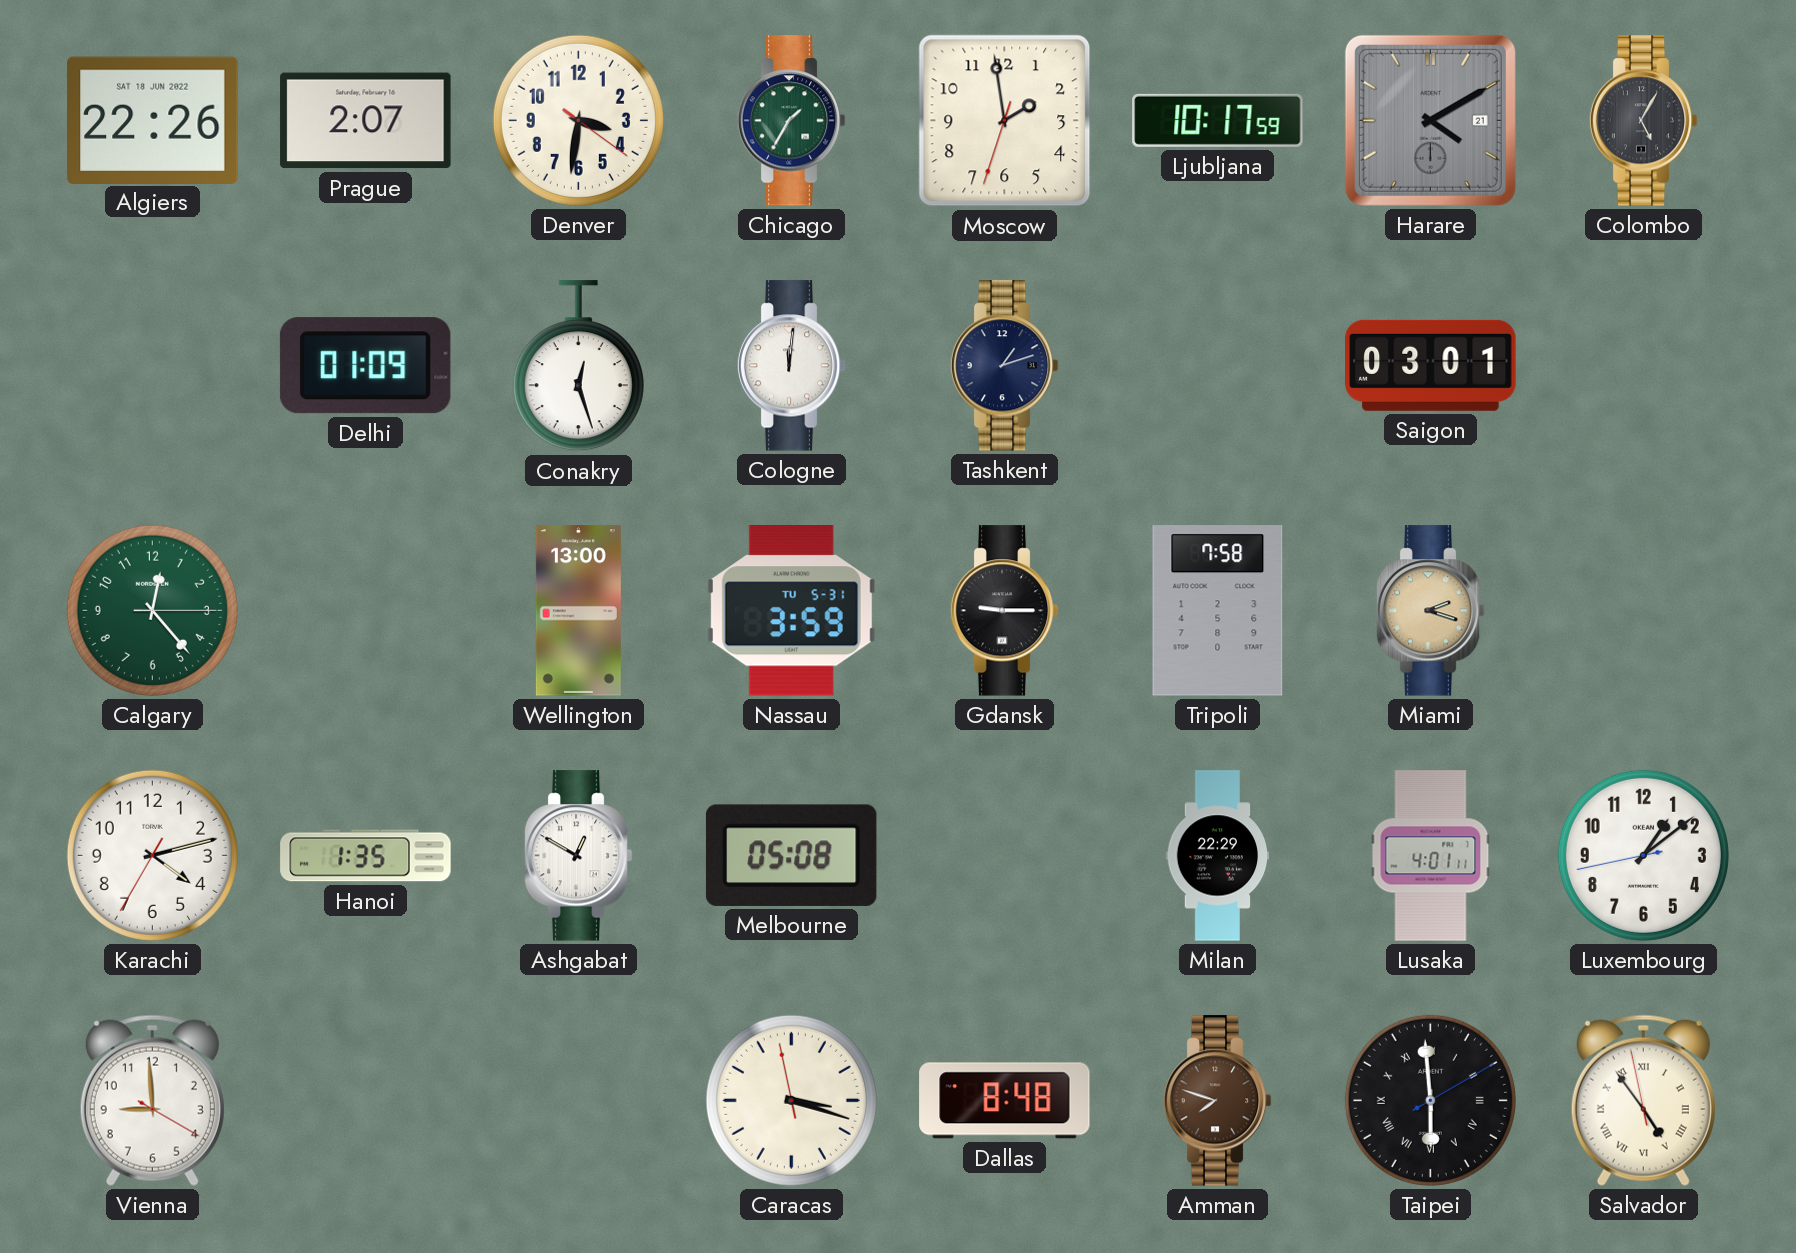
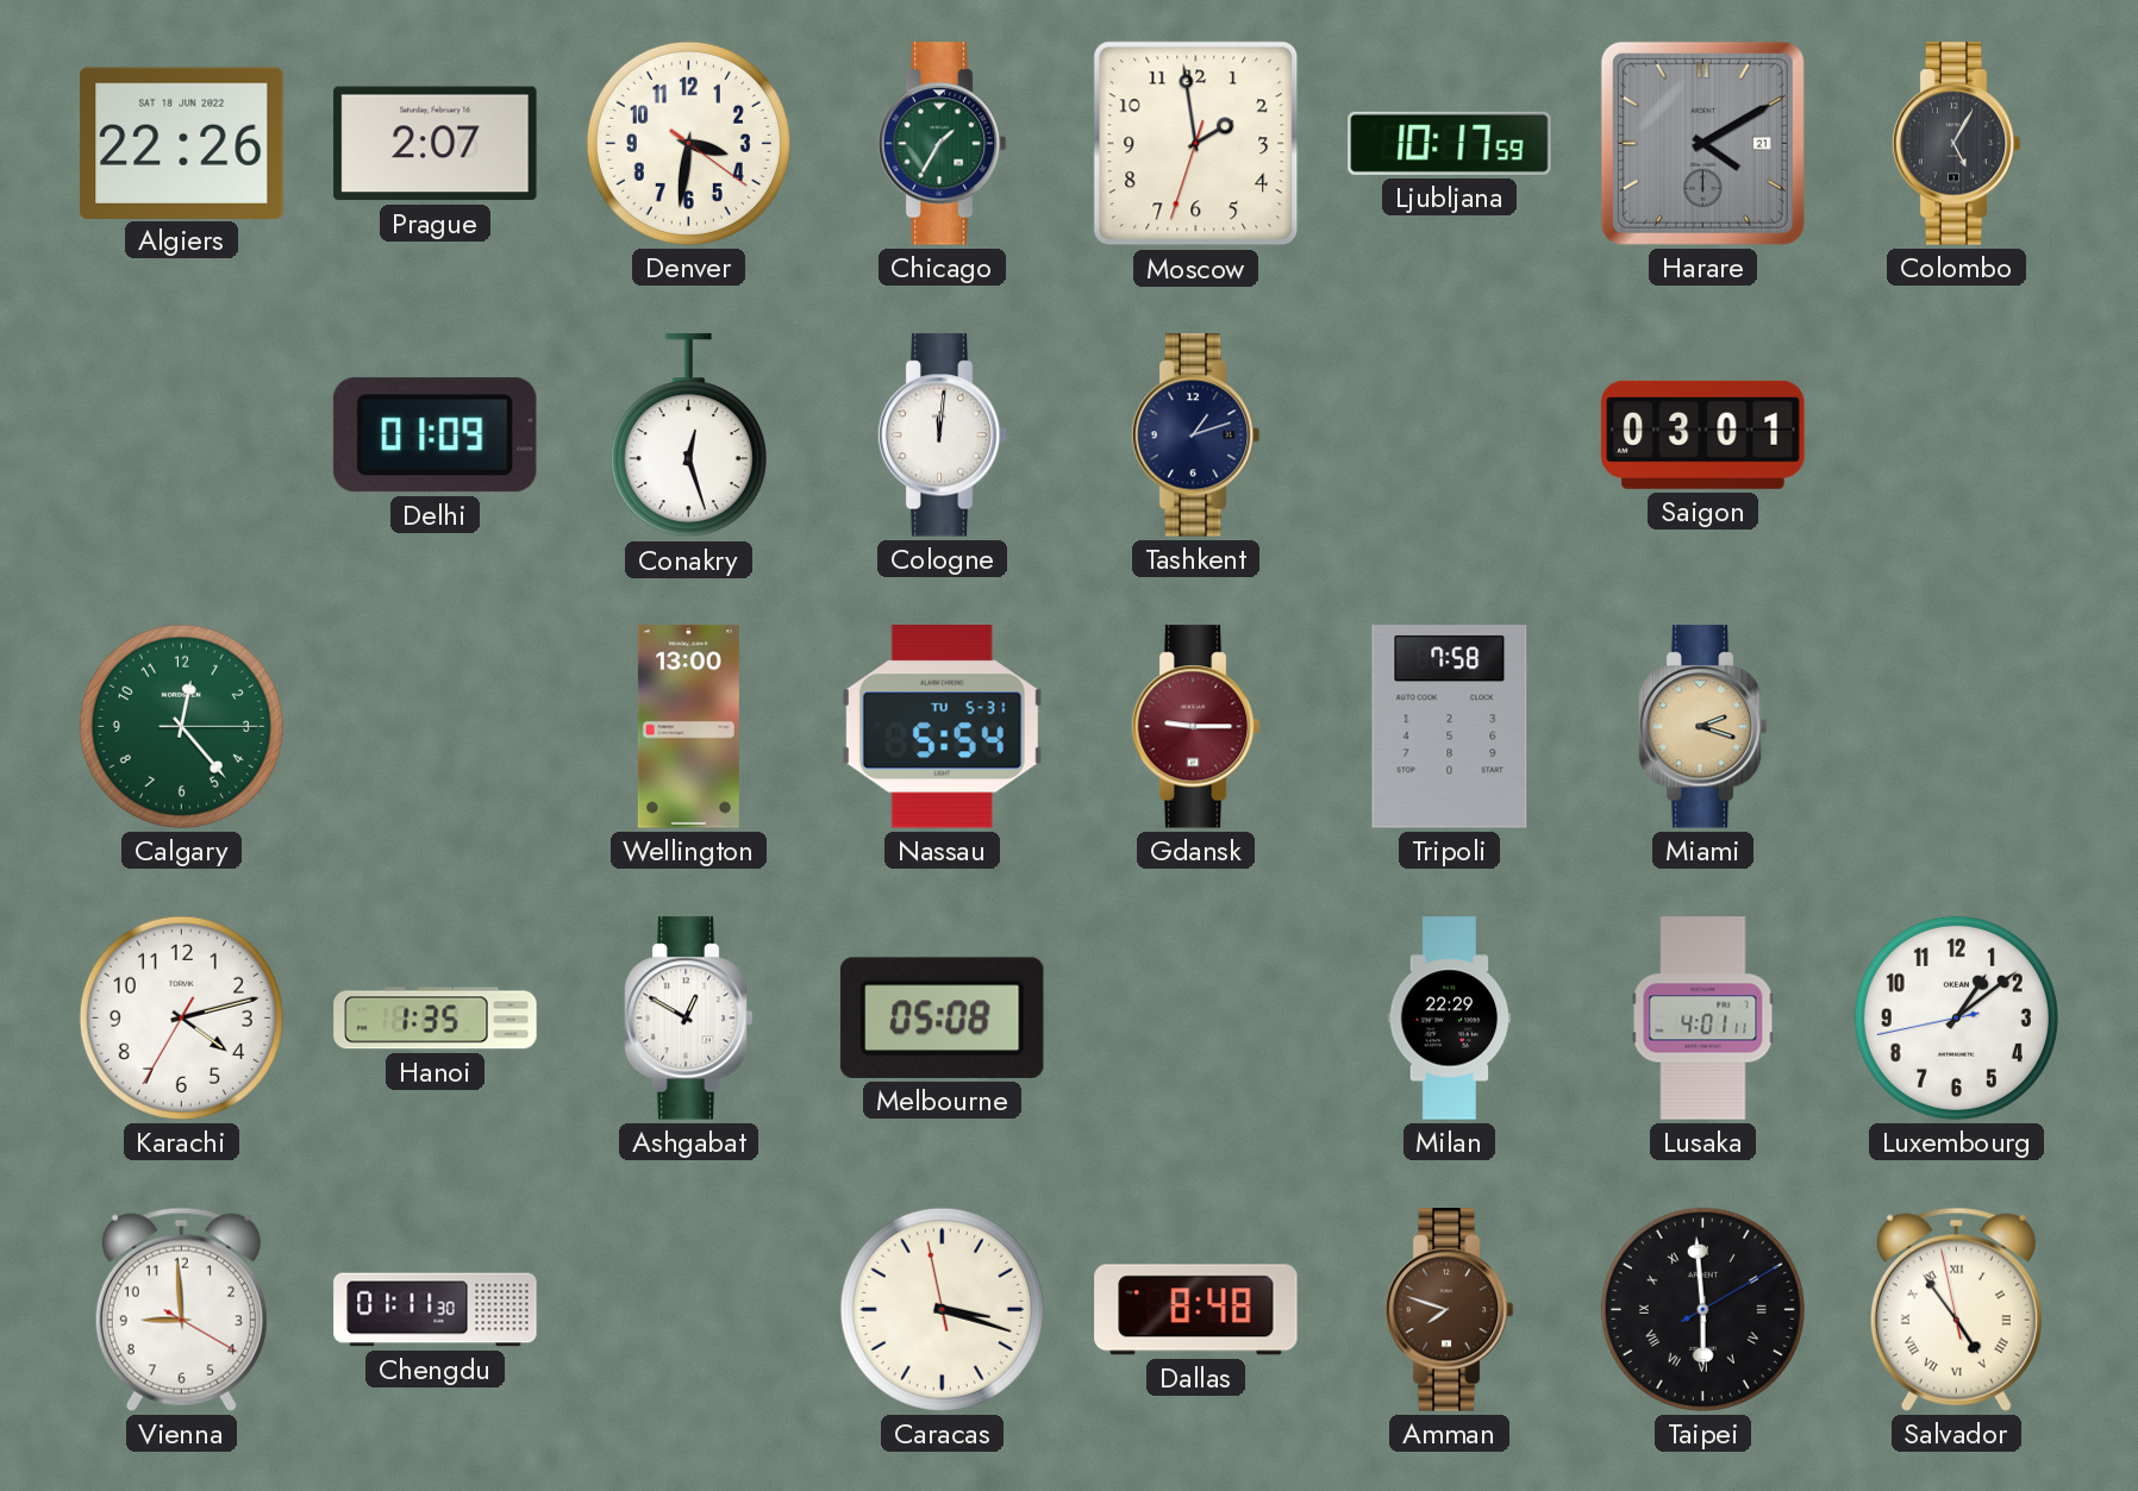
Nassau: 3:59 -> 5:54 (942, 727)
Gdansk dial: black -> burgundy (1195, 727)
Chengdu: none -> 01:11 (436, 1310)
